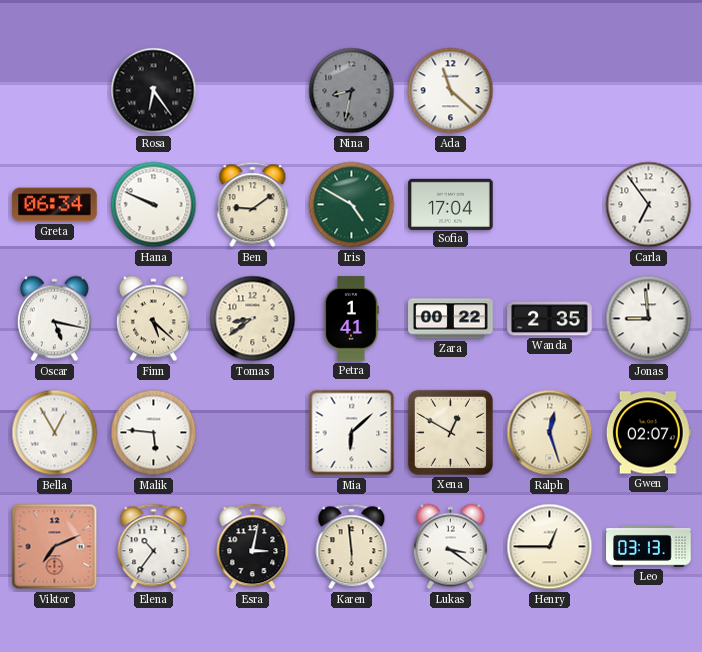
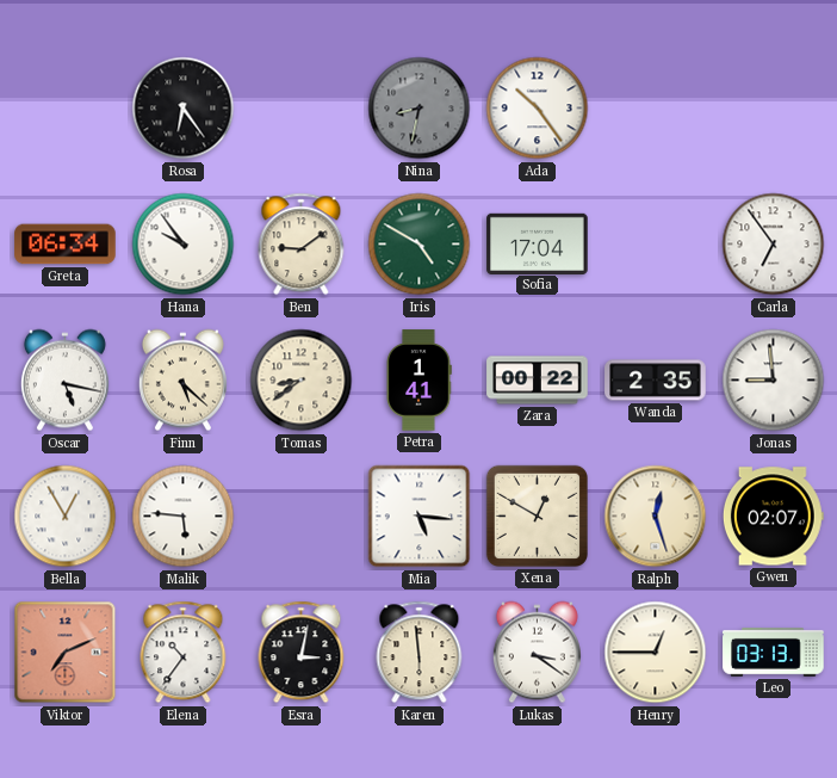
Ada: 11:22 -> 10:24 (538, 109)
Hana: 9:49 -> 9:54 (184, 245)
Mia: 6:08 -> 5:16 (420, 517)
